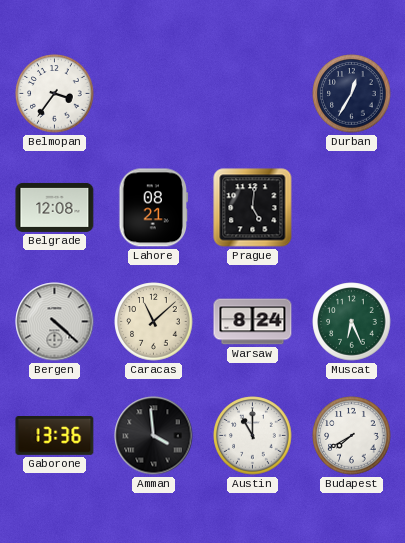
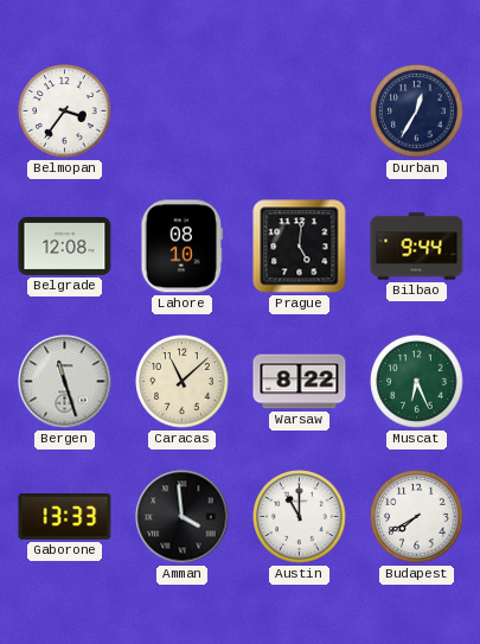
Lahore: 08:21 -> 08:10 (183, 247)
Bilbao: none -> 9:44 (417, 247)
Bergen: 4:22 -> 11:27 (65, 382)
Warsaw: 8:24 -> 8:22 (300, 382)
Gaborone: 13:36 -> 13:33 (65, 517)
